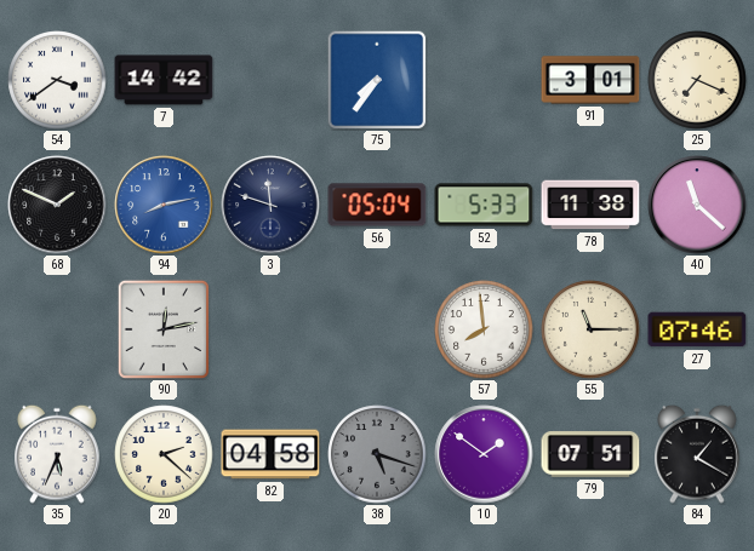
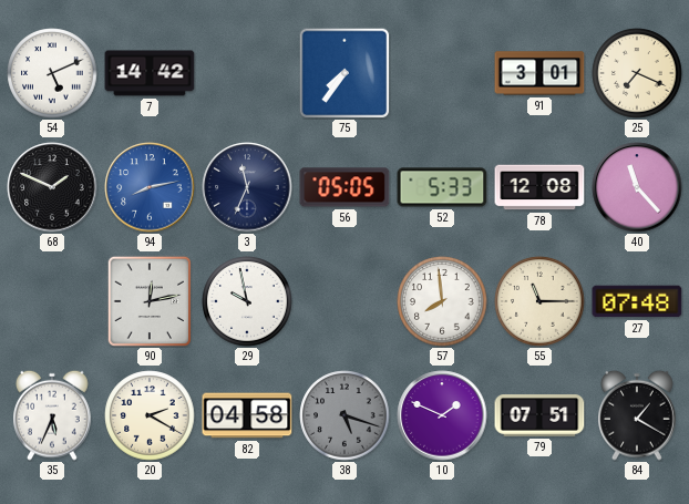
54: 3:39 -> 5:11 (52, 73)
3: 11:48 -> 11:34 (247, 187)
56: 05:04 -> 05:05 (344, 187)
78: 11:38 -> 12:08 (539, 187)
40: 11:22 -> 11:23 (637, 187)
29: none -> 9:58 (247, 301)
27: 07:46 -> 07:48 (637, 301)
20: 2:22 -> 2:20 (150, 415)
10: 1:51 -> 1:49 (442, 415)
